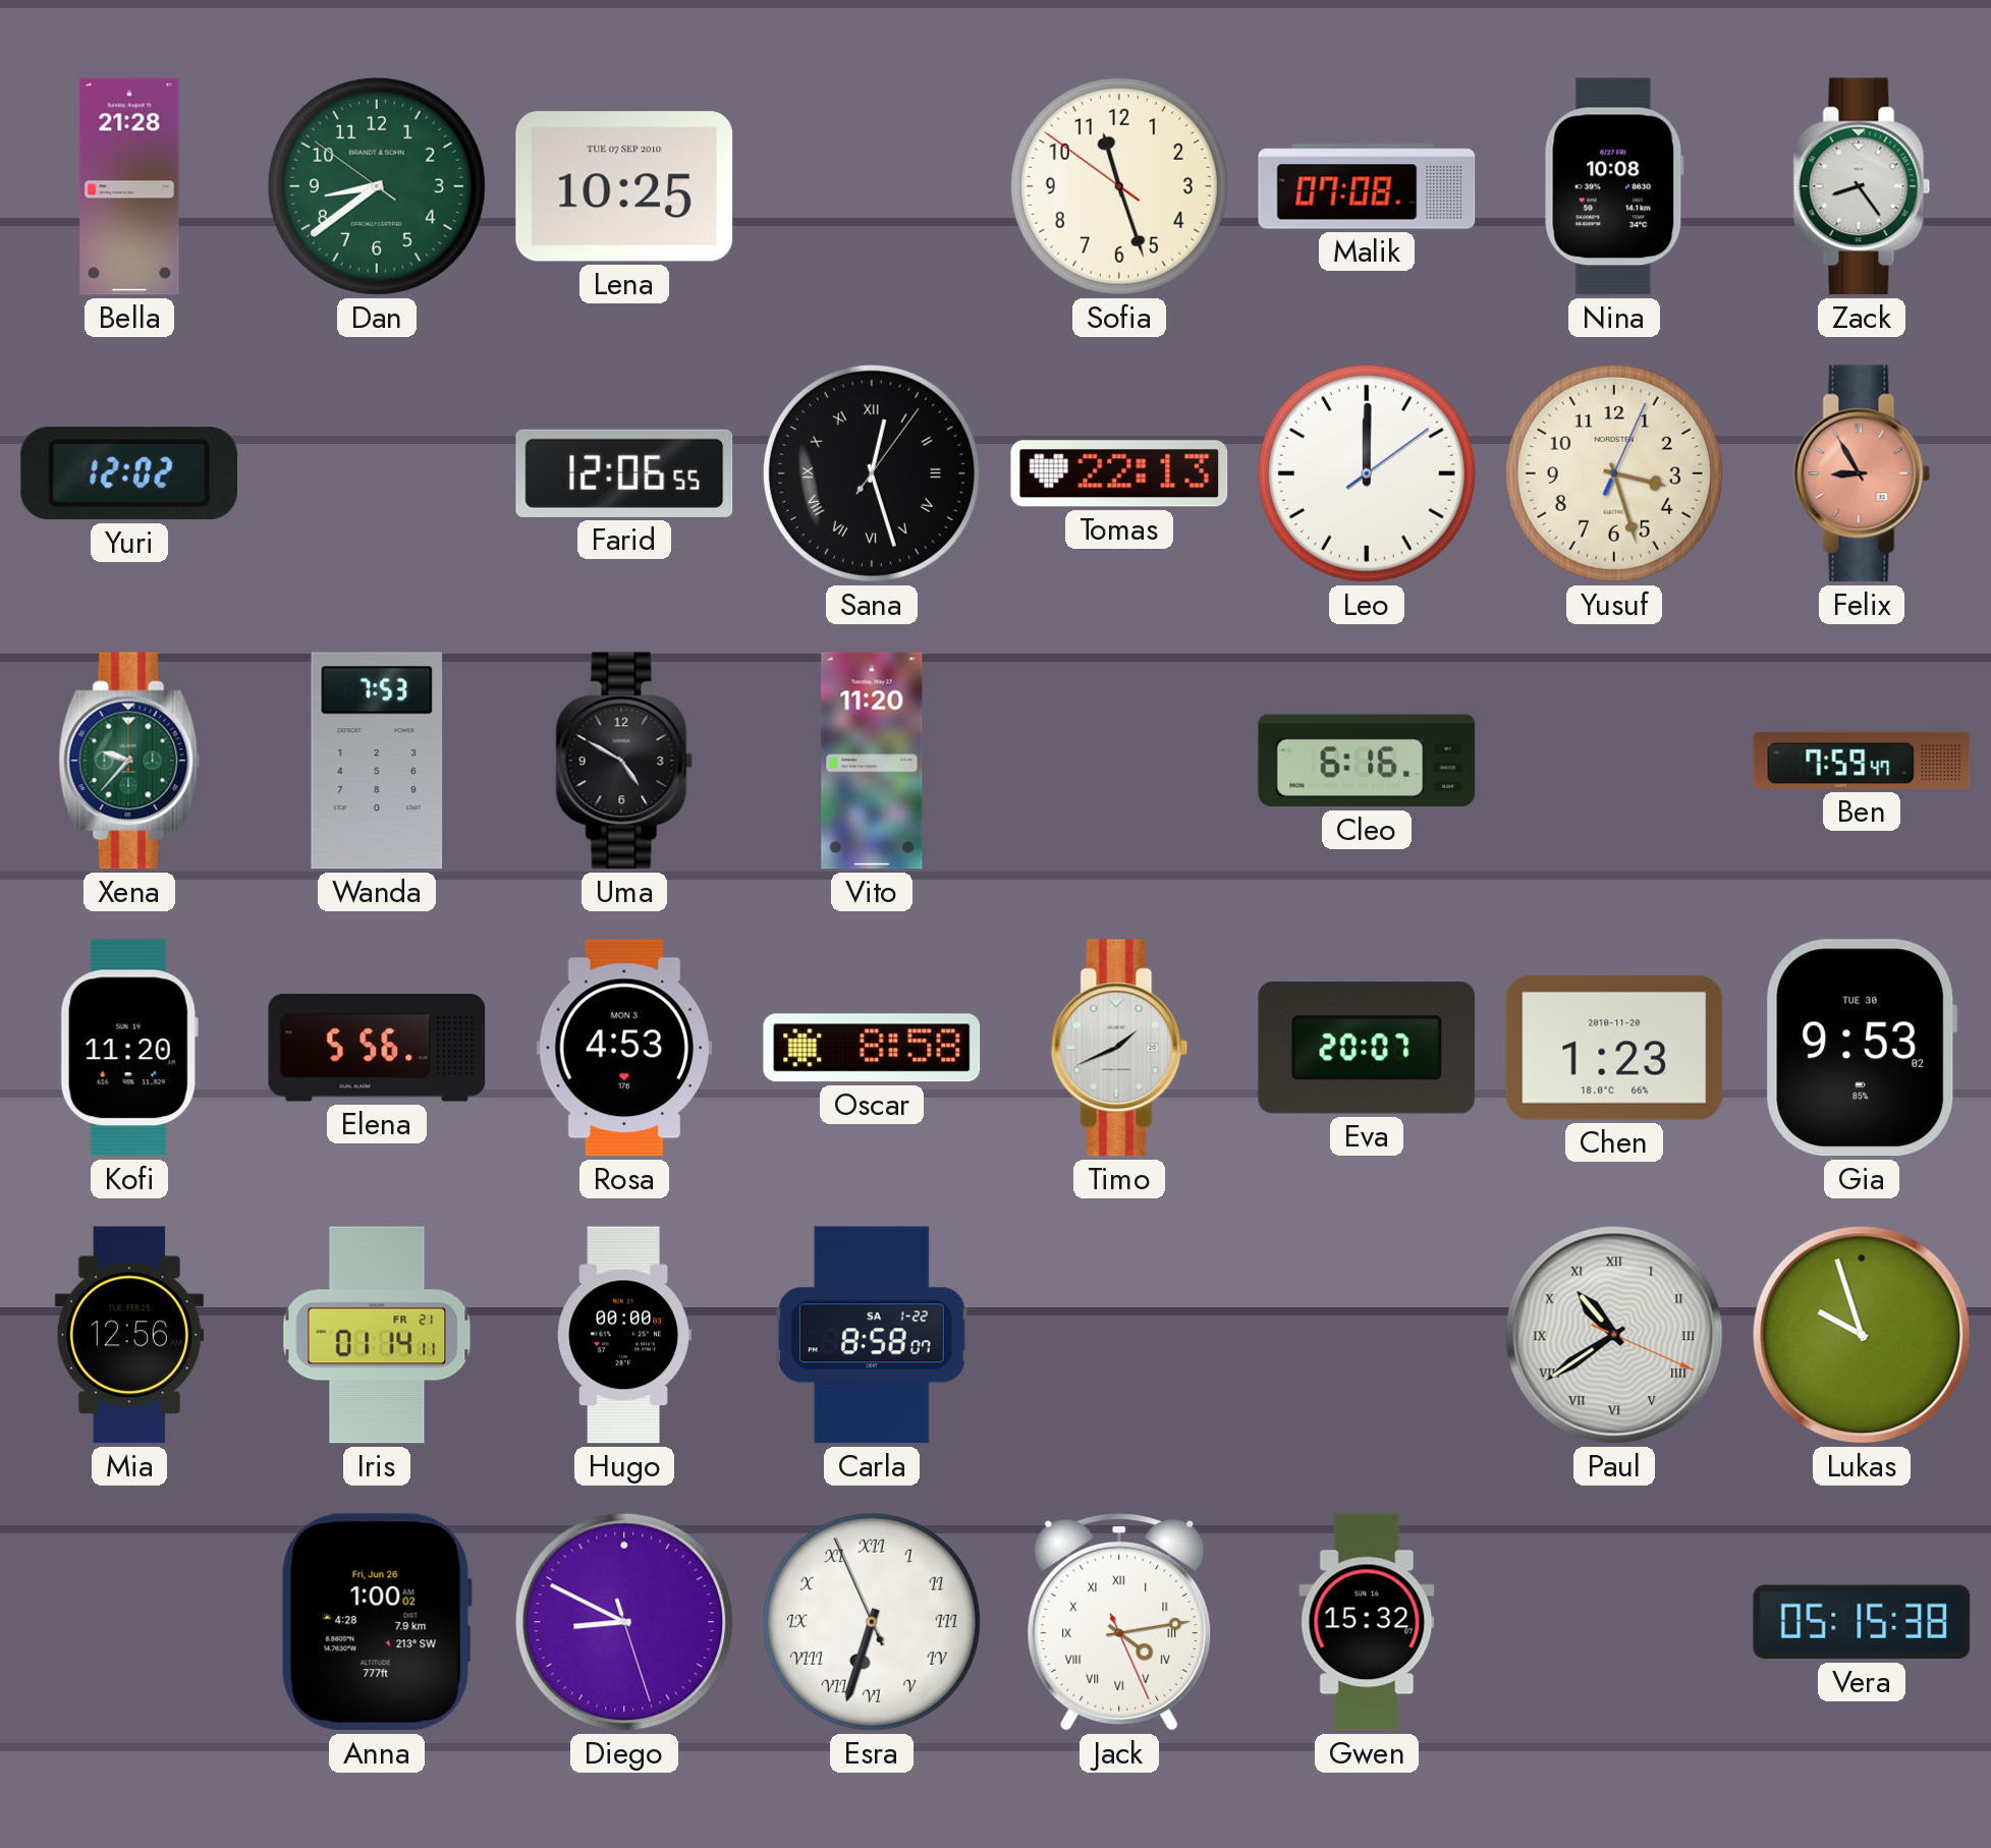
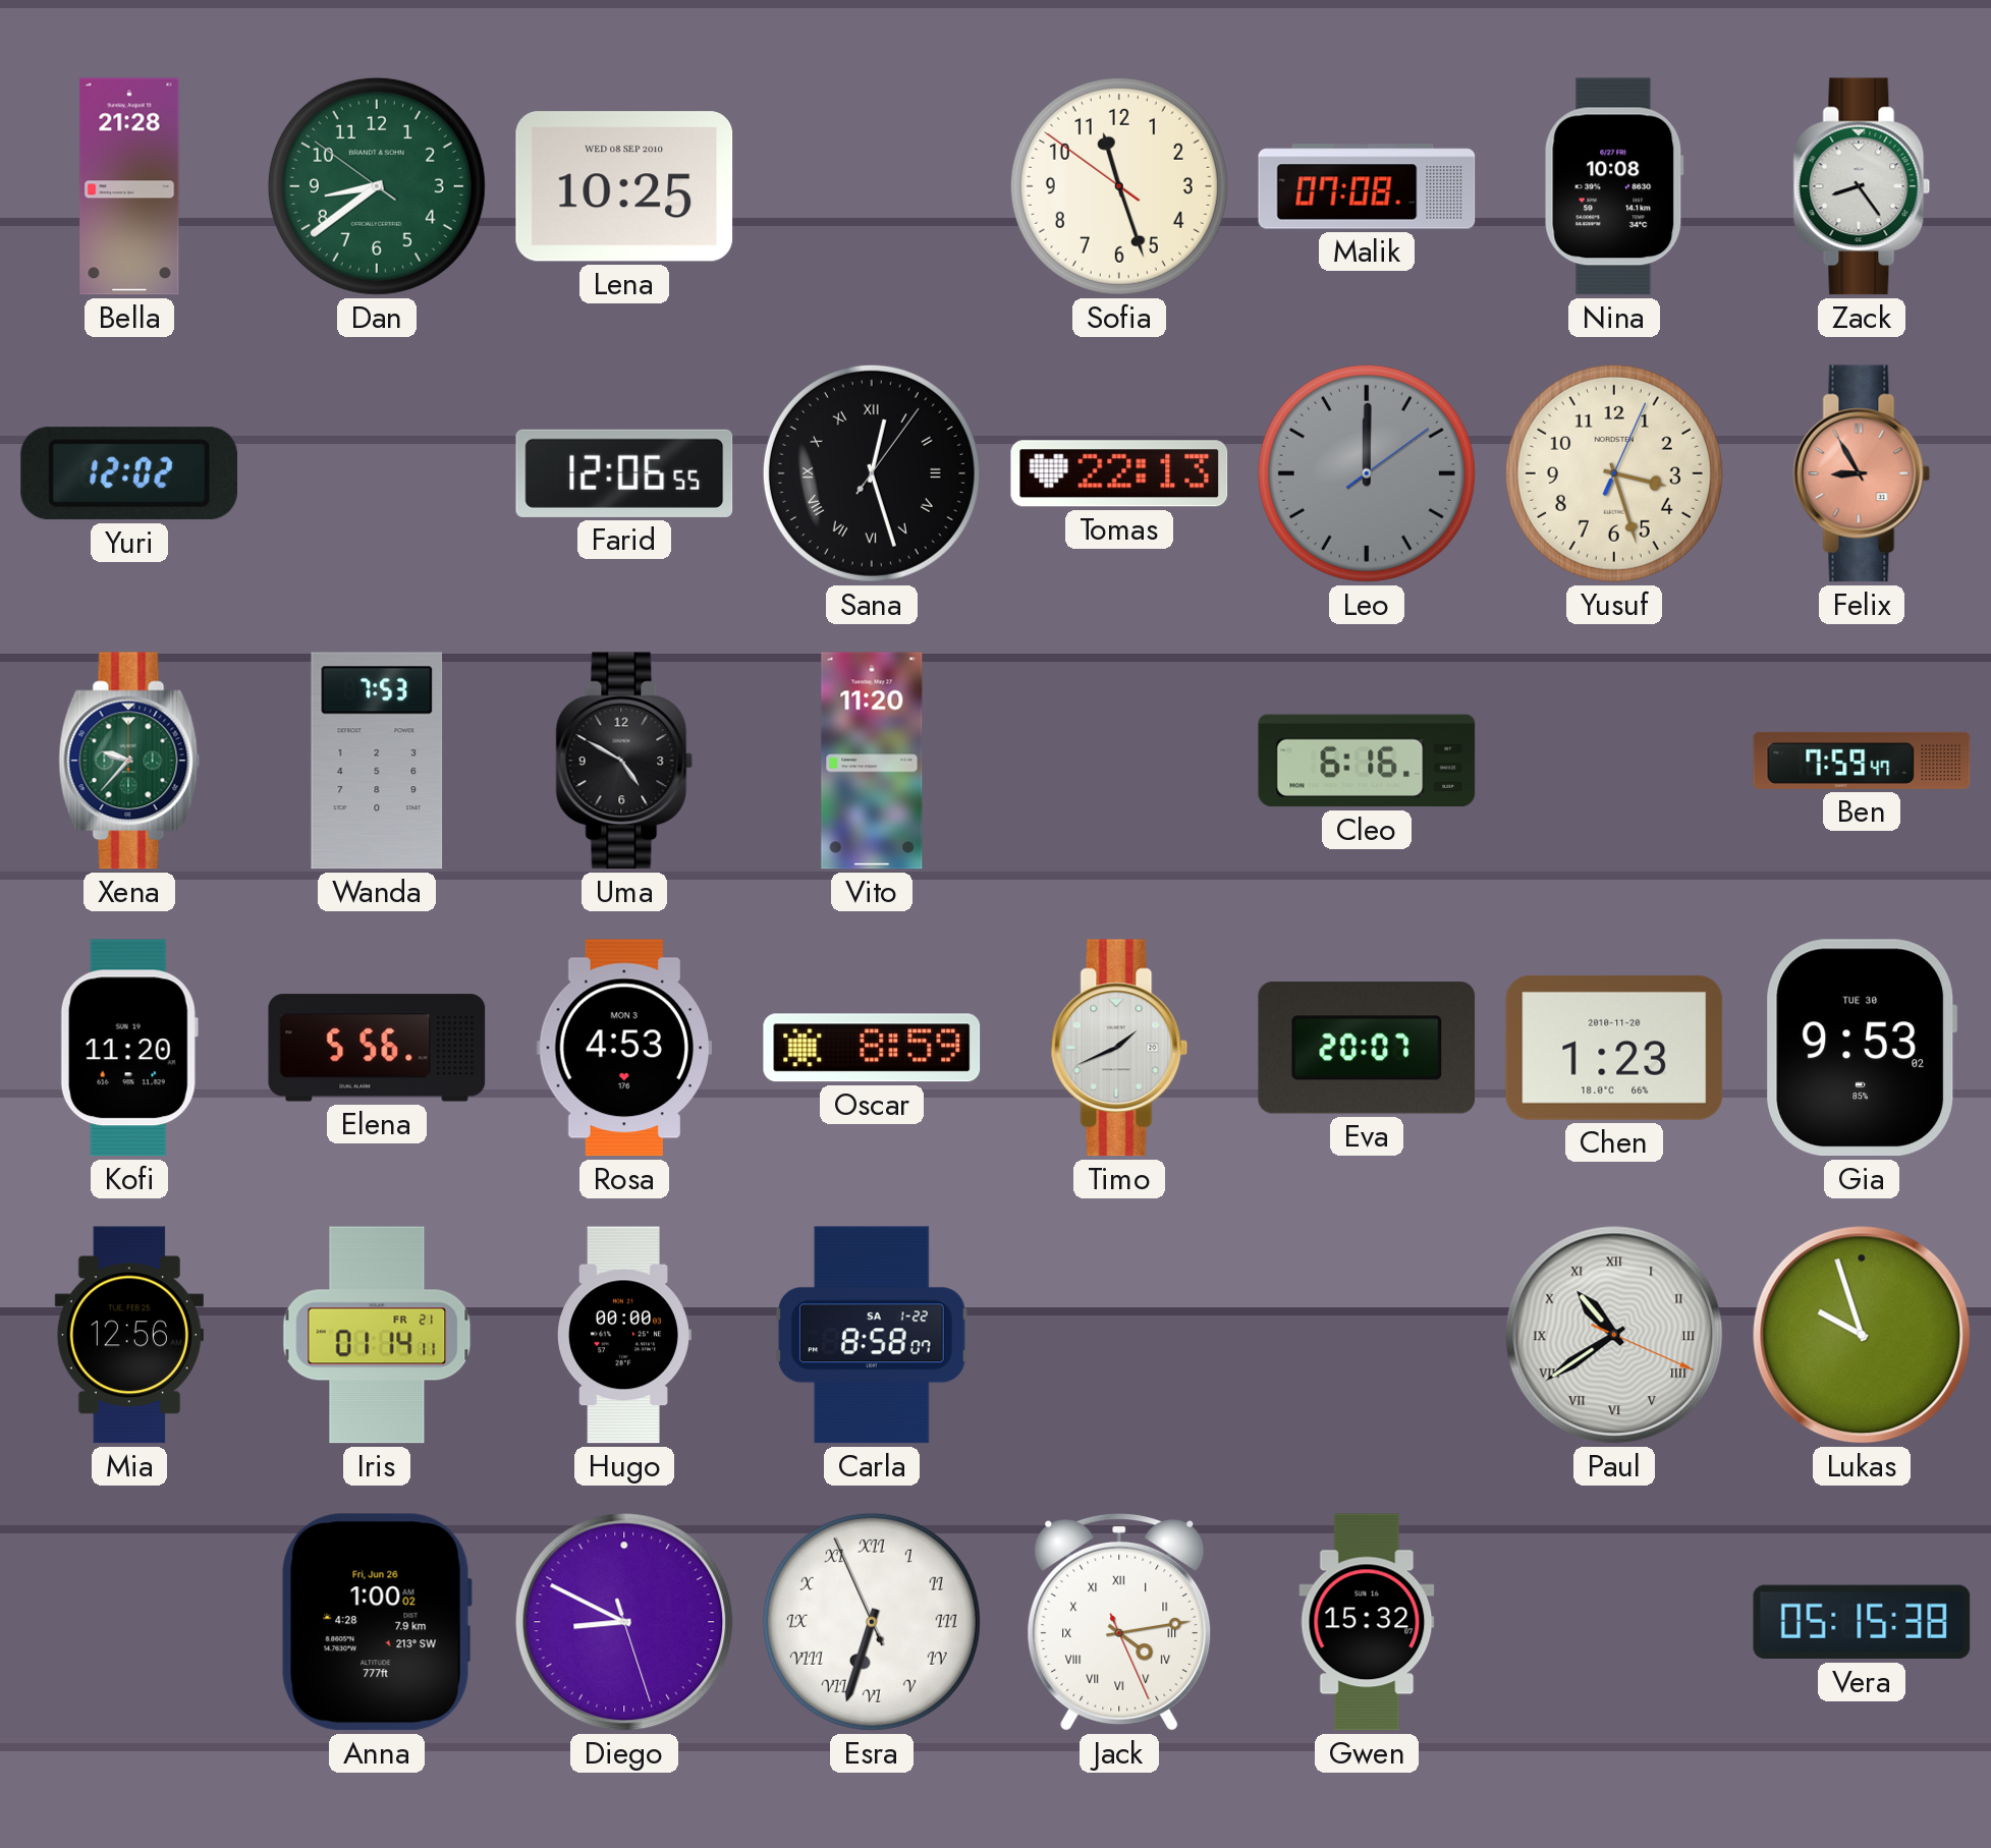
Lena date: TUE 07 SEP 2010 -> WED 08 SEP 2010 (624, 186)
Leo dial: white -> grey (1367, 473)
Oscar: 8:58 -> 8:59 (872, 1048)
